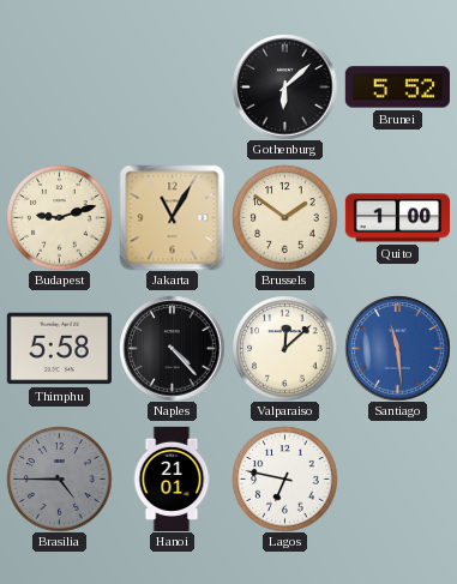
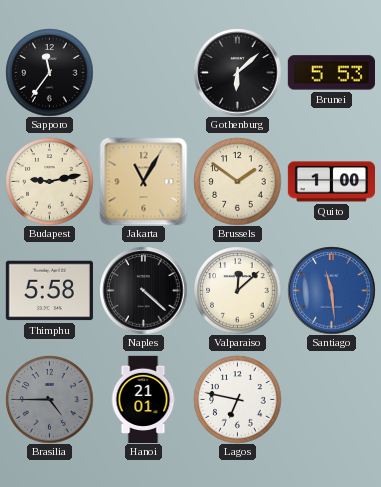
Sapporo: none -> 11:36 (49, 72)
Brunei: 5:52 -> 5:53 (331, 73)
Budapest: 9:12 -> 9:13 (49, 181)
Naples: 4:23 -> 4:22 (143, 290)
